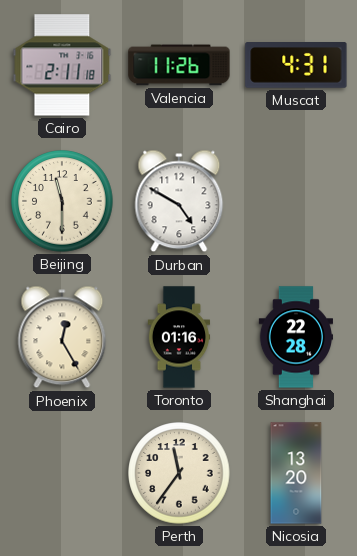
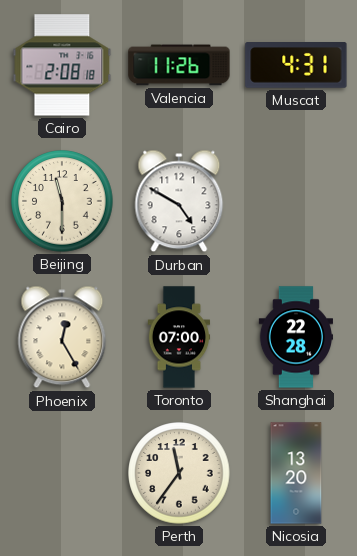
Cairo: 2:11 -> 2:08 (62, 65)
Toronto: 01:16 -> 07:00 (179, 337)
